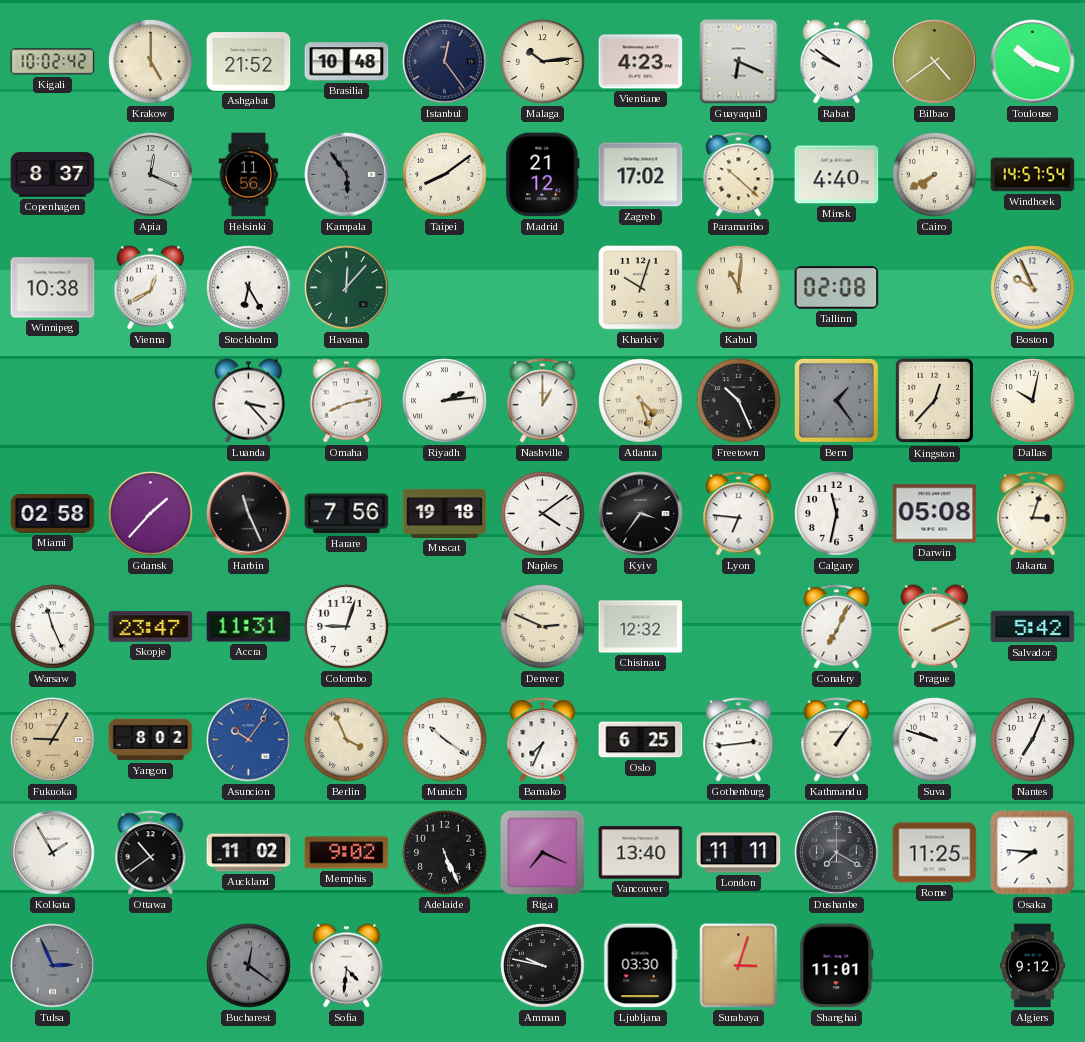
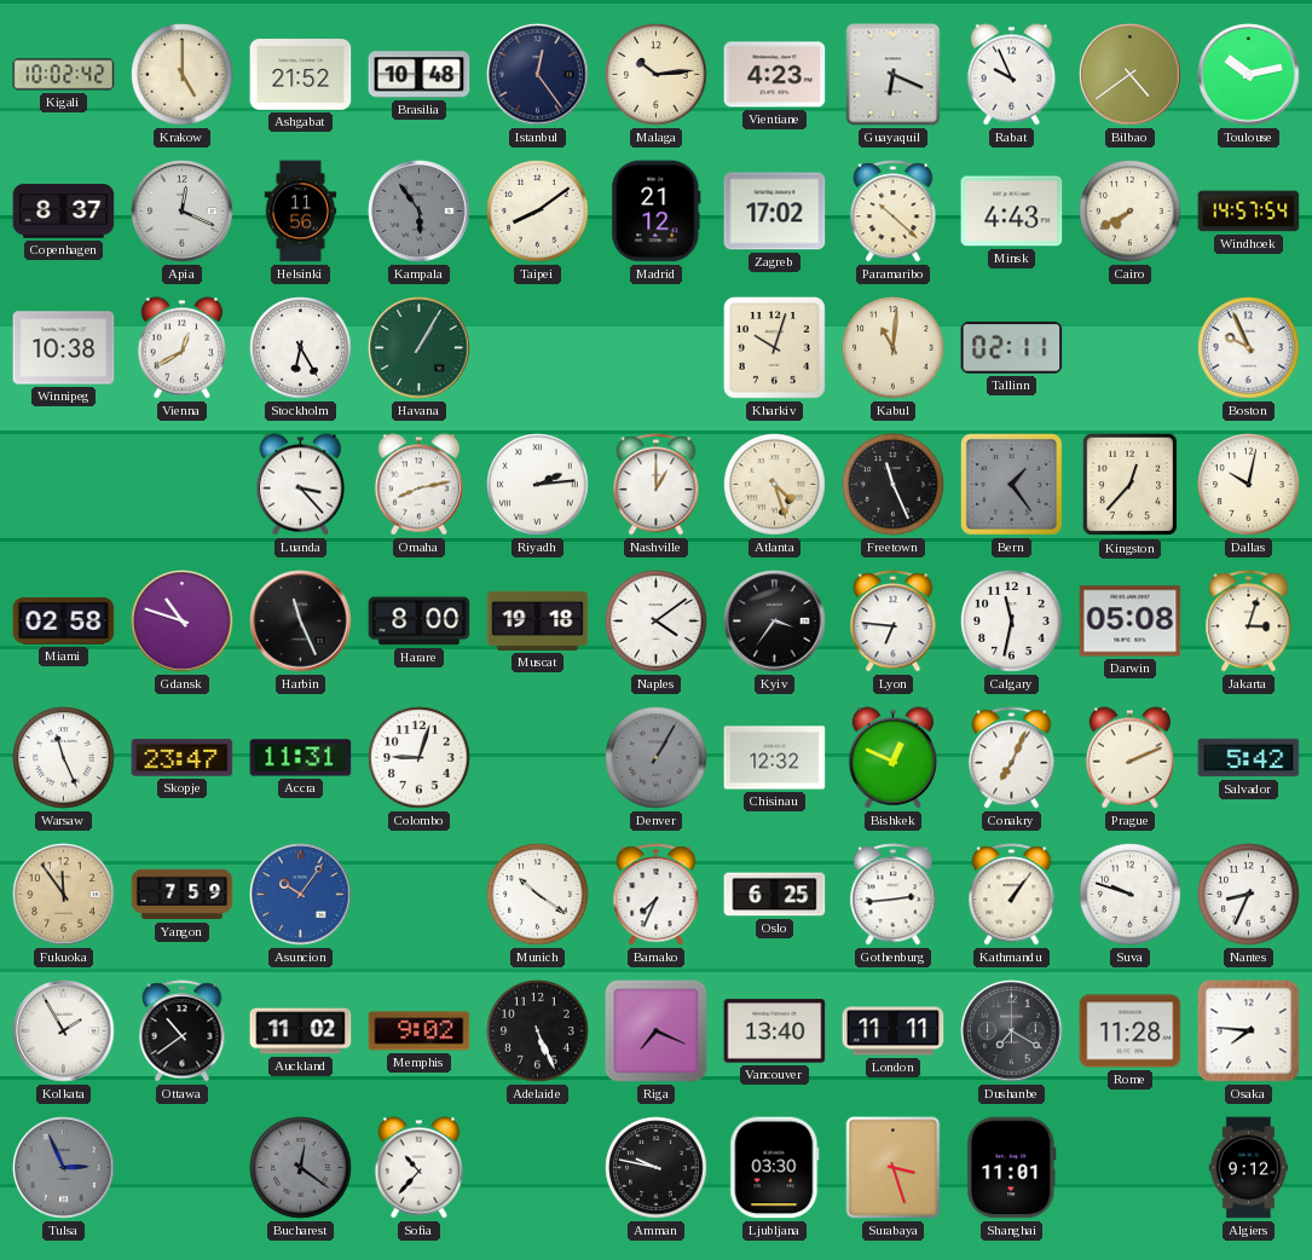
Rabat: 9:51 -> 9:56 (1012, 75)
Toulouse: 10:18 -> 10:13 (1249, 75)
Minsk: 4:40 -> 4:43 (1012, 212)
Havana: 12:07 -> 1:05 (420, 348)
Tallinn: 02:08 -> 02:11 (1012, 348)
Freetown: 10:26 -> 11:26 (894, 485)
Gdansk: 1:37 -> 10:48 (183, 622)
Harare: 7:56 -> 8:00 (420, 622)
Denver: 2:49 -> 1:05 (657, 758)
Denver dial: cream -> grey (657, 758)
Bishkek: none -> 12:49 (894, 758)
Fukuoka: 9:05 -> 11:54 (64, 895)
Yangon: 8:02 -> 7:59 (183, 895)
Berlin: 3:56 -> none (347, 740)
Nantes: 7:04 -> 8:34 (1249, 895)
Rome: 11:25 -> 11:28 (1131, 1031)
Sofia: 4:31 -> 10:37 (420, 1168)
Surabaya: 3:03 -> 3:27 (894, 1168)
